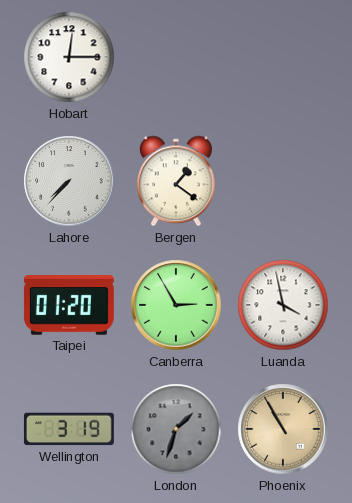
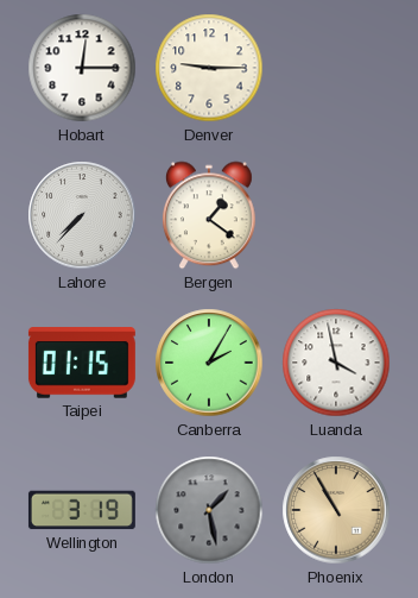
Denver: none -> 9:15 (209, 68)
Taipei: 01:20 -> 01:15 (82, 363)
Canberra: 2:55 -> 2:05 (209, 363)
London: 1:33 -> 1:28 (209, 510)
